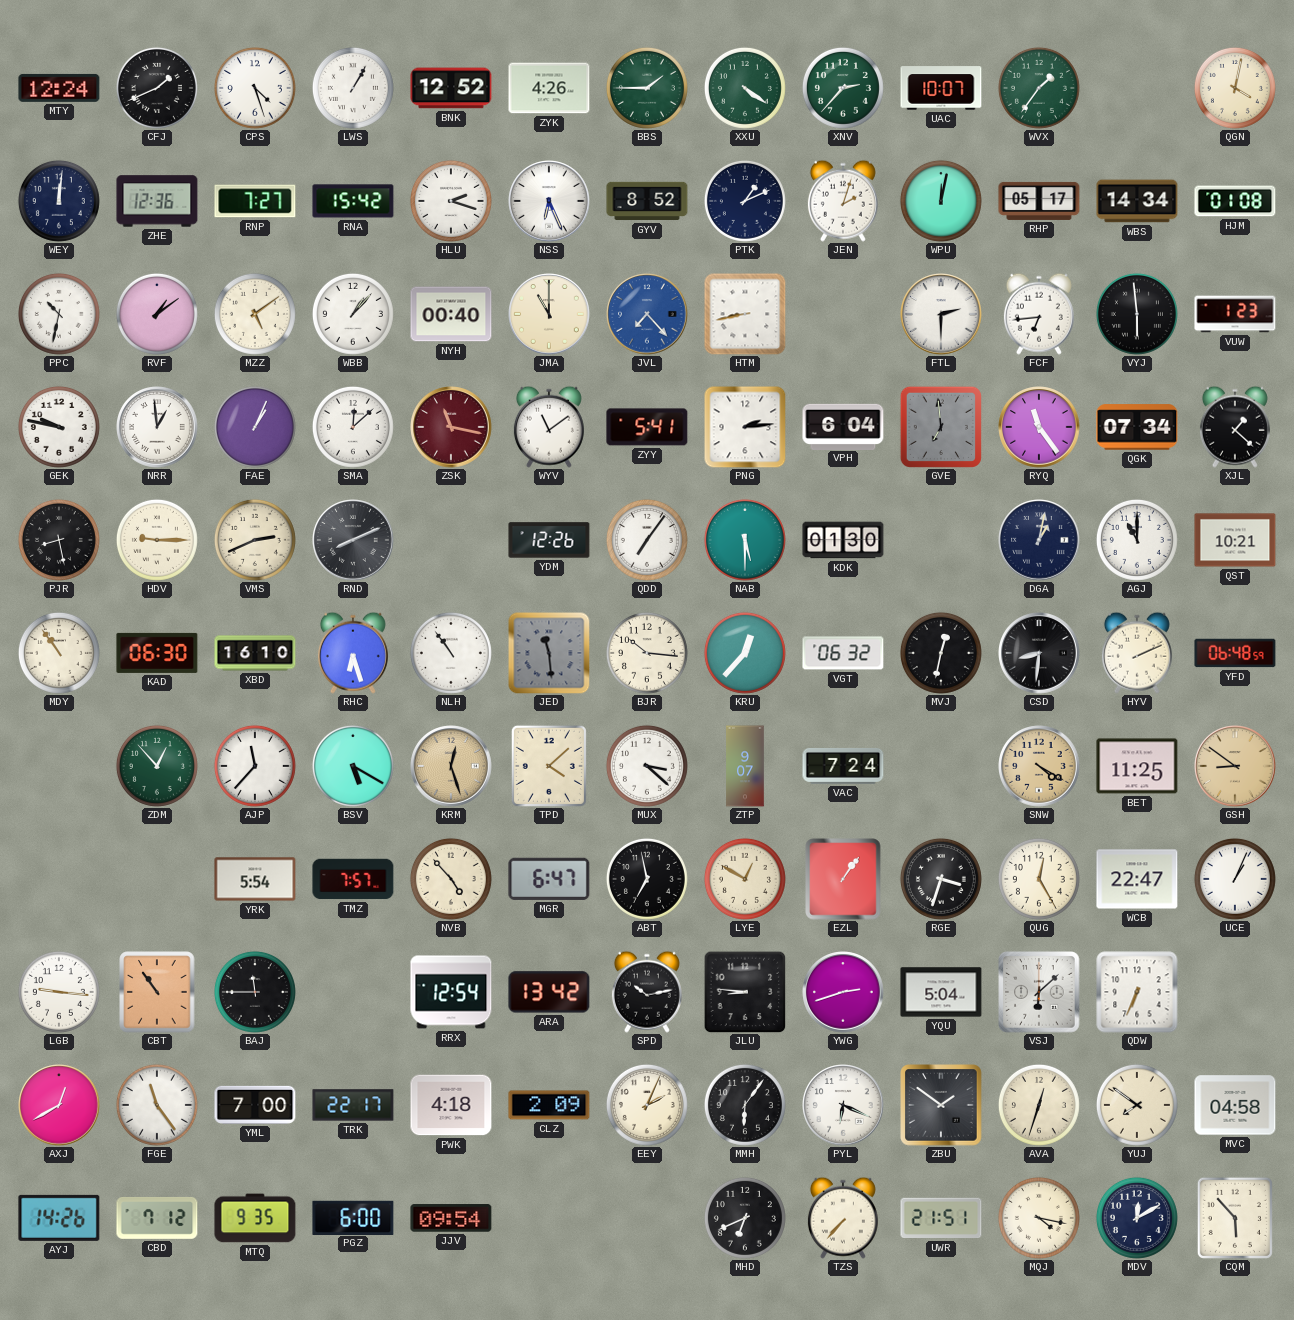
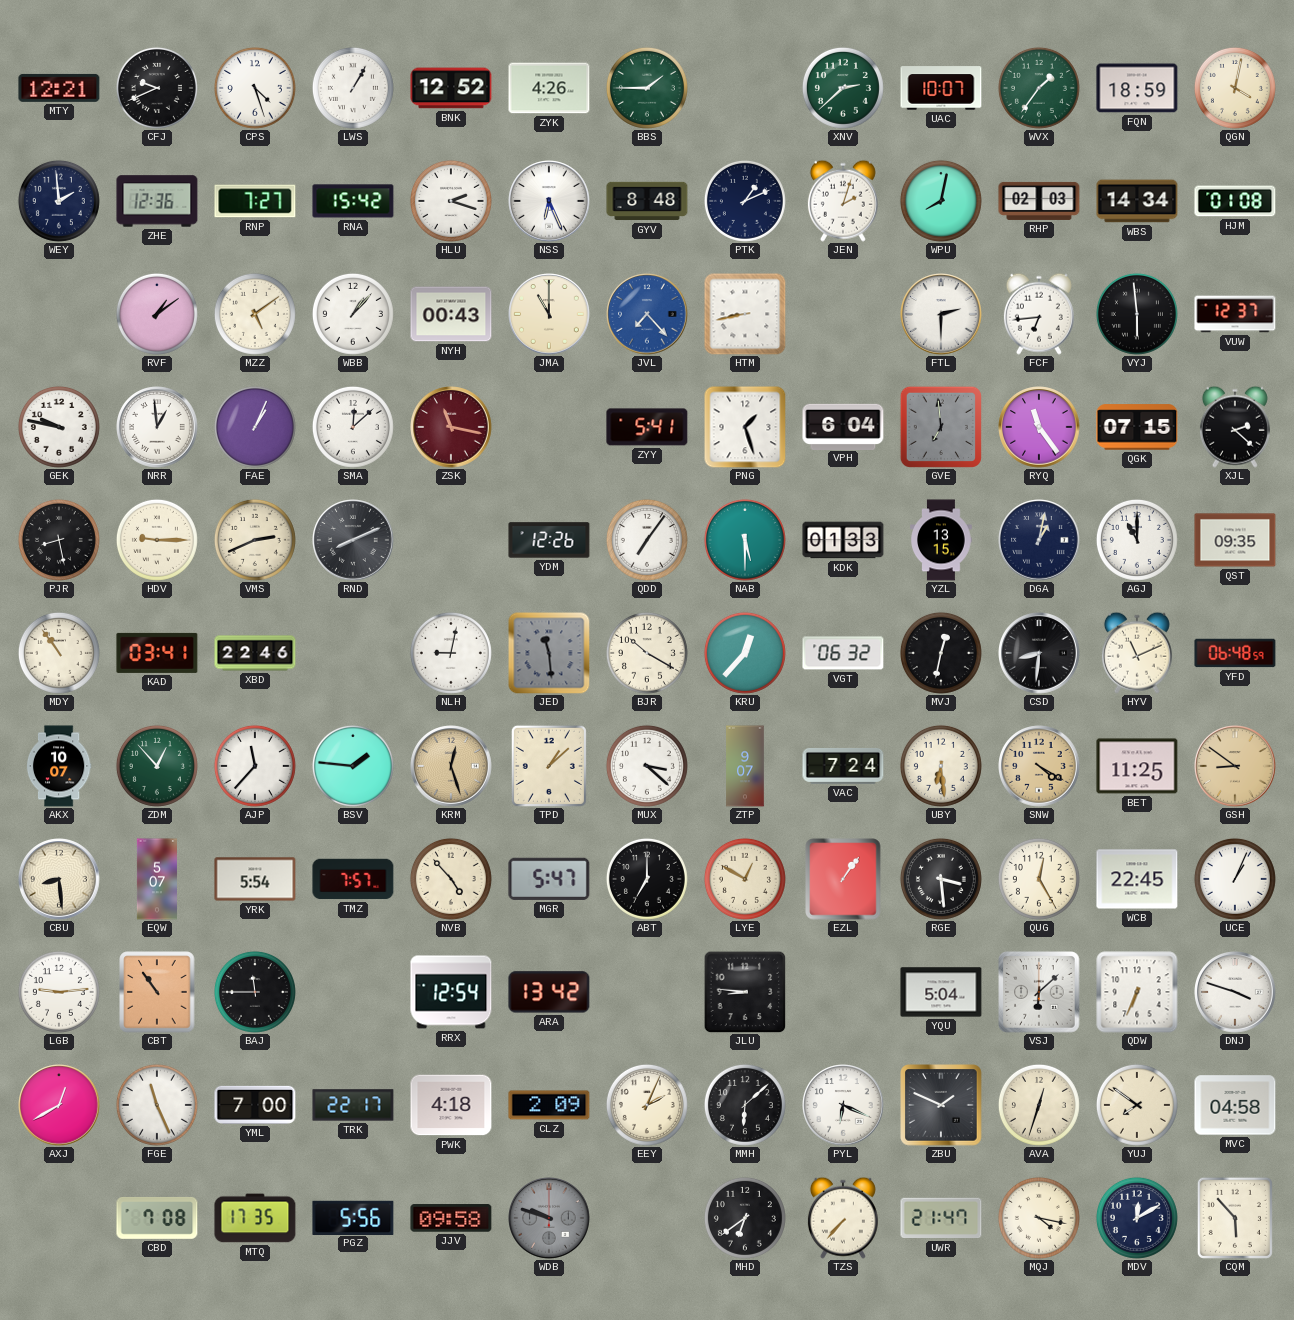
MTY: 12:24 -> 12:21 (59, 88)
CFJ: 1:41 -> 9:41 (157, 88)
XXU: 4:21 -> none (745, 88)
XNV: 2:37 -> 2:38 (843, 88)
FQN: none -> 18:59 (1137, 88)
WEY: 12:01 -> 1:59 (59, 201)
GYV: 8:52 -> 8:48 (647, 201)
WPU: 12:02 -> 8:02 (941, 201)
RHP: 05:17 -> 02:03 (1039, 201)
PPC: 10:32 -> none (59, 314)
NYH: 00:40 -> 00:43 (451, 314)
VUW: 1:23 -> 12:37 (1235, 314)
WYV: 11:09 -> none (549, 427)
PNG: 2:14 -> 1:27 (745, 427)
QGK: 07:34 -> 07:15 (1137, 427)
XJL: 1:22 -> 2:22 (1235, 427)
KDK: 01:30 -> 01:33 (843, 540)
YZL: none -> 13:15 (941, 540)
QST: 10:21 -> 09:35 (1235, 540)
KAD: 06:30 -> 03:41 (157, 653)
XBD: 16:10 -> 22:46 (255, 653)
RHC: 6:27 -> none (353, 653)
NLH: 10:54 -> 9:02 (451, 653)
BJR: 10:16 -> 10:20 (647, 653)
HYV: 2:11 -> 11:11 (1137, 653)
AKX: none -> 10:07 (59, 766)
BSV: 5:20 -> 1:46 (353, 766)
TPD: 4:08 -> 1:08 (549, 766)
UBY: none -> 6:29 (941, 766)
CBU: none -> 8:29 (59, 879)
EQW: none -> 5:07 (157, 879)
MGR: 6:47 -> 5:47 (549, 879)
ABT: 6:58 -> 7:00 (647, 879)
RGE: 3:33 -> 3:29 (941, 879)
WCB: 22:47 -> 22:45 (1137, 879)
LGB: 9:16 -> 9:14 (59, 992)
SPD: 10:13 -> none (647, 992)
YWG: 2:42 -> none (843, 992)
DNJ: none -> 3:48 (1235, 992)
FGE: 11:24 -> 11:26 (157, 1105)
MMH: 6:06 -> 6:08 (745, 1105)
ZBU: 1:51 -> 1:49 (941, 1105)
AYJ: 14:26 -> none (59, 1218)
CBD: 7:12 -> 7:08 (157, 1218)
MTQ: 9:35 -> 17:35 (255, 1218)
PGZ: 6:00 -> 5:56 (353, 1217)
JJV: 09:54 -> 09:58 (451, 1218)
WDB: none -> 9:48 (549, 1218)
MHD: 6:41 -> 6:39 (745, 1218)
UWR: 21:51 -> 21:47 (941, 1218)
